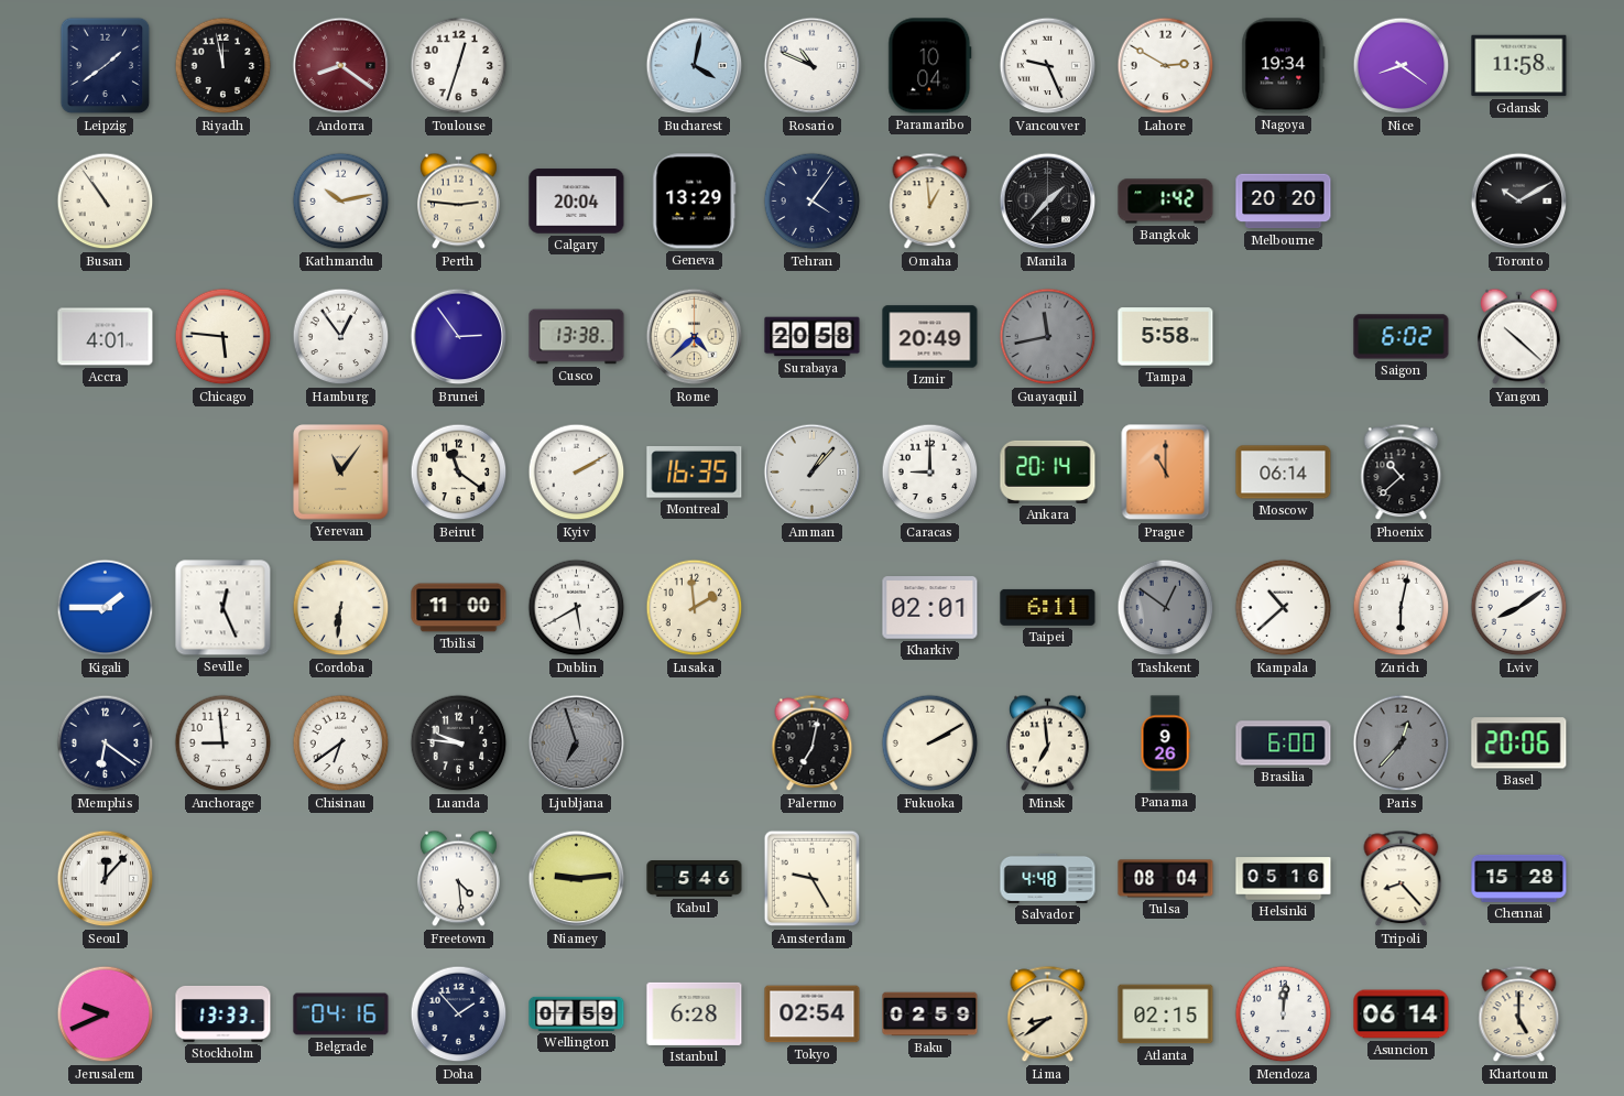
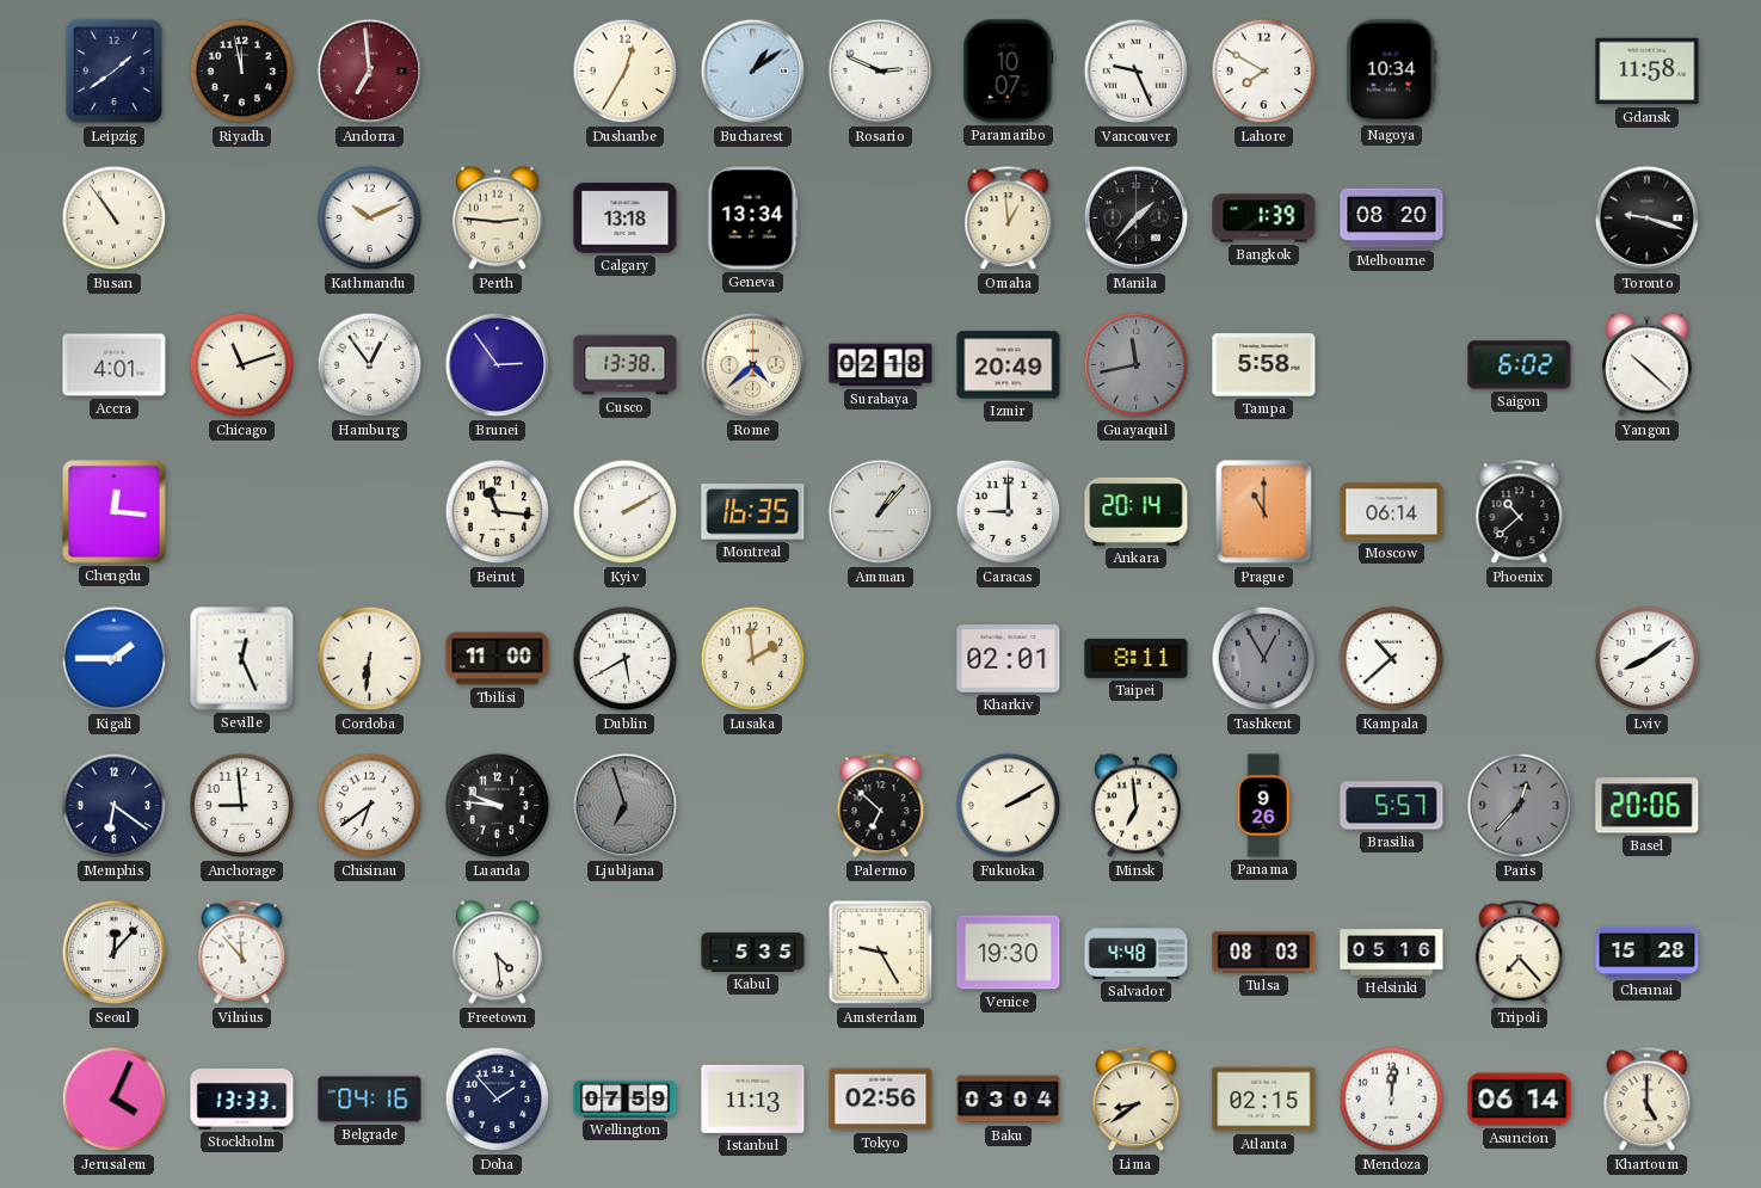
Andorra: 8:21 -> 6:59 (370, 72)
Toulouse: 12:33 -> none (459, 66)
Dushanbe: none -> 12:35 (626, 72)
Bucharest: 4:02 -> 1:09 (753, 72)
Rosario: 10:49 -> 2:49 (881, 72)
Paramaribo: 10:04 -> 10:07 (1009, 72)
Lahore: 2:50 -> 7:50 (1264, 72)
Nagoya: 19:34 -> 10:34 (1392, 72)
Nice: 8:21 -> none (1402, 66)
Kathmandu: 10:13 -> 10:11 (370, 218)
Calgary: 20:04 -> 13:18 (626, 218)
Geneva: 13:29 -> 13:34 (753, 218)
Tehran: 4:06 -> none (813, 202)
Bangkok: 1:42 -> 1:39 (1264, 218)
Melbourne: 20:20 -> 08:20 (1392, 218)
Toronto: 10:10 -> 9:18 (1648, 218)
Chicago: 5:46 -> 11:12 (242, 365)
Surabaya: 20:58 -> 02:18 (881, 365)
Chengdu: none -> 12:16 (115, 512)
Yerevan: 11:06 -> none (341, 473)
Beirut: 11:21 -> 11:16 (498, 512)
Taipei: 6:11 -> 8:11 (1137, 658)
Tashkent: 12:51 -> 12:55 (1264, 659)
Zurich: 6:02 -> none (1402, 608)
Palermo: 7:02 -> 6:52 (881, 806)
Brasilia: 6:00 -> 5:57 (1392, 806)
Vilnius: none -> 11:53 (242, 953)
Niamey: 9:14 -> none (577, 879)
Kabul: 5:46 -> 5:35 (753, 953)
Venice: none -> 19:30 (1009, 953)
Tulsa: 08:04 -> 08:03 (1264, 953)
Tripoli: 8:23 -> 7:23 (1520, 953)
Jerusalem: 9:41 -> 4:04 (115, 1100)
Istanbul: 6:28 -> 11:13 (753, 1098)
Tokyo: 02:54 -> 02:56 (881, 1100)
Baku: 02:59 -> 03:04 (1009, 1100)
